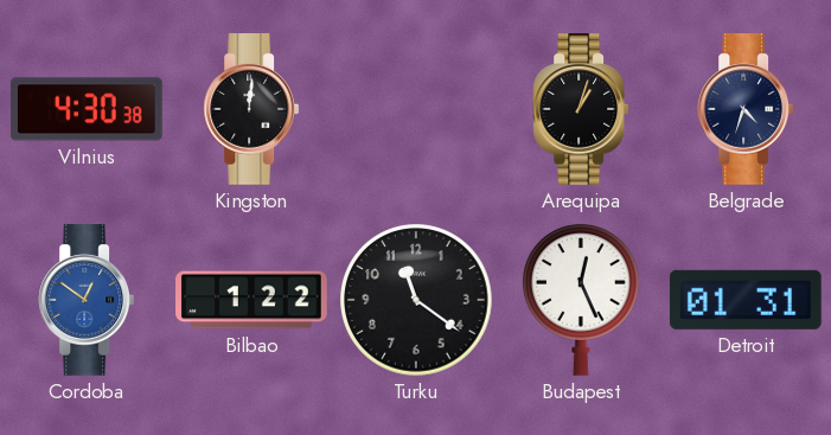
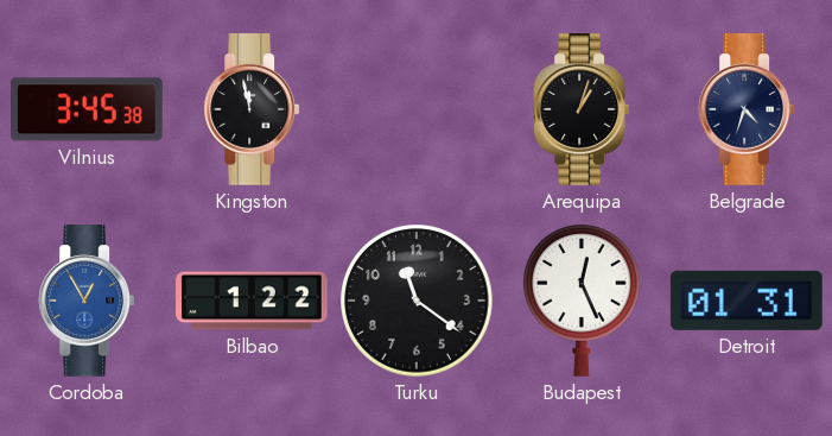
Vilnius: 4:30 -> 3:45 (88, 109)
Kingston: 12:01 -> 11:58 (252, 109)
Cordoba: 12:51 -> 12:55 (87, 301)
